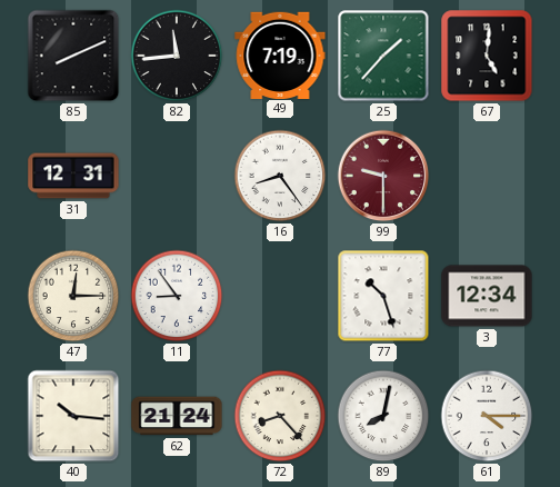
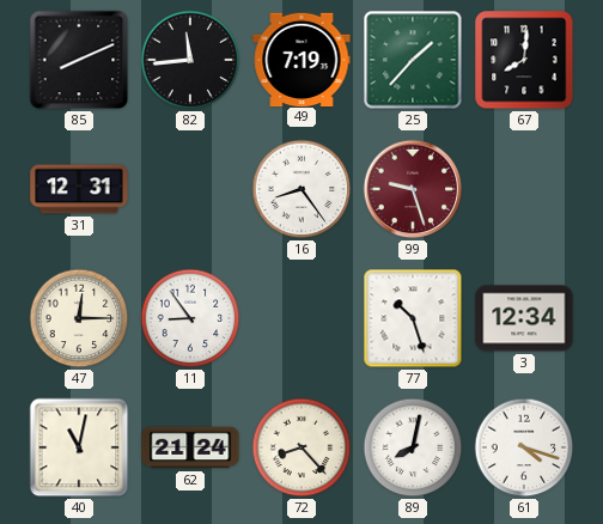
67: 5:01 -> 8:01 (524, 60)
99: 9:30 -> 9:27 (413, 189)
40: 10:16 -> 11:02 (79, 447)
61: 4:15 -> 4:18 (524, 447)
